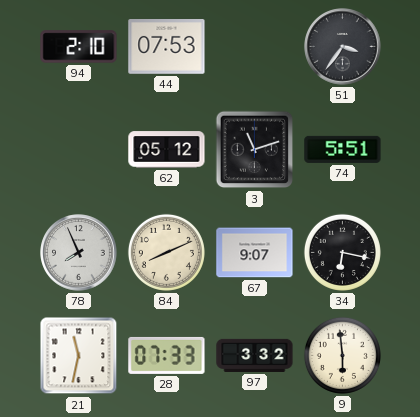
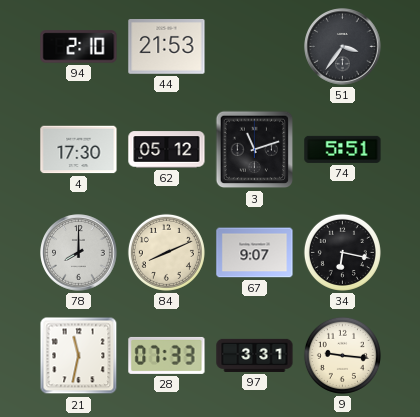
44: 07:53 -> 21:53 (167, 47)
4: none -> 17:30 (79, 150)
78: 7:56 -> 8:00 (79, 253)
97: 3:32 -> 3:31 (255, 355)
9: 5:59 -> 9:16 (342, 355)
